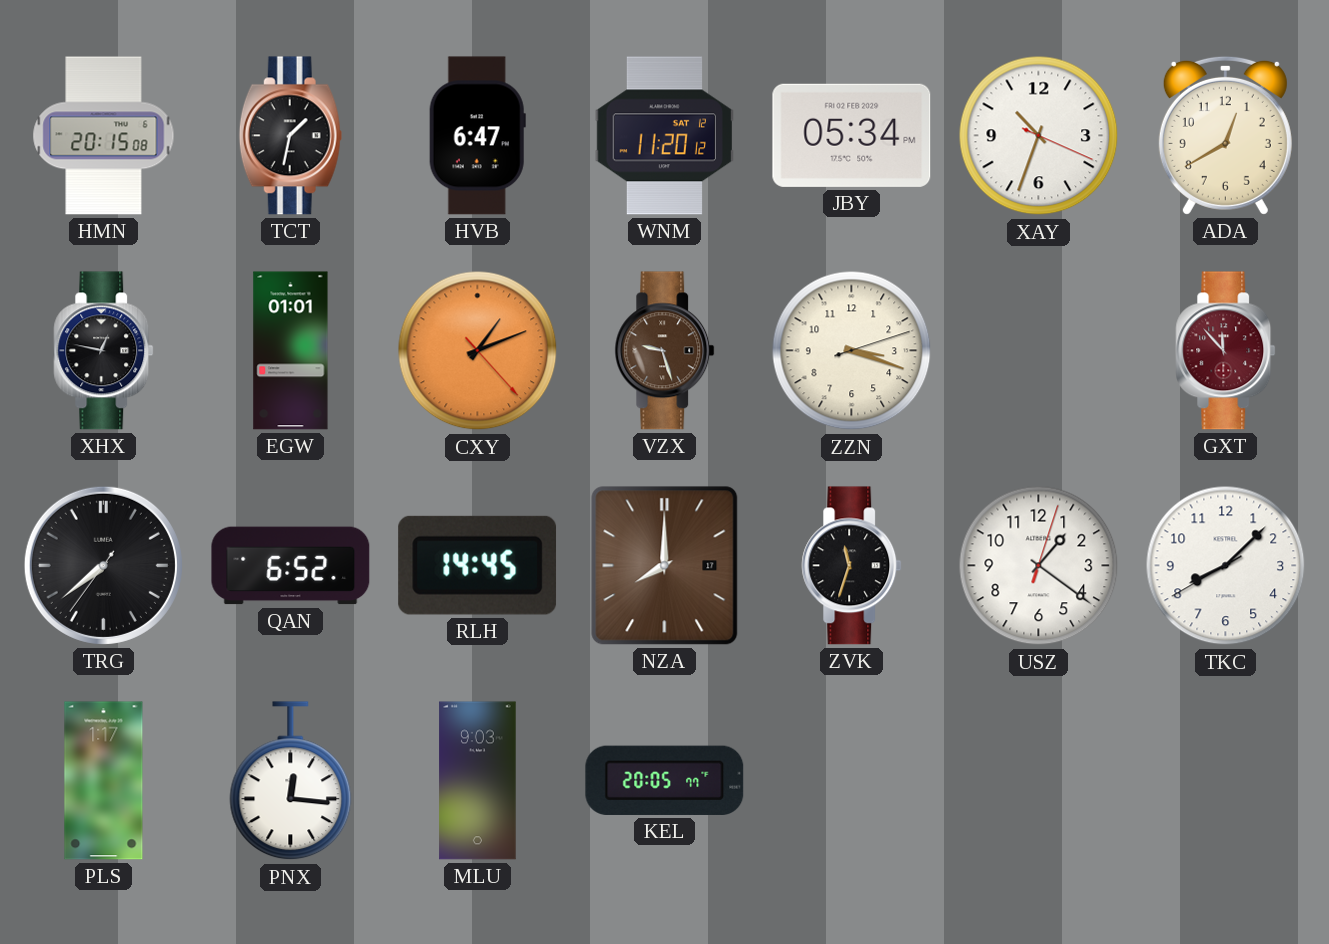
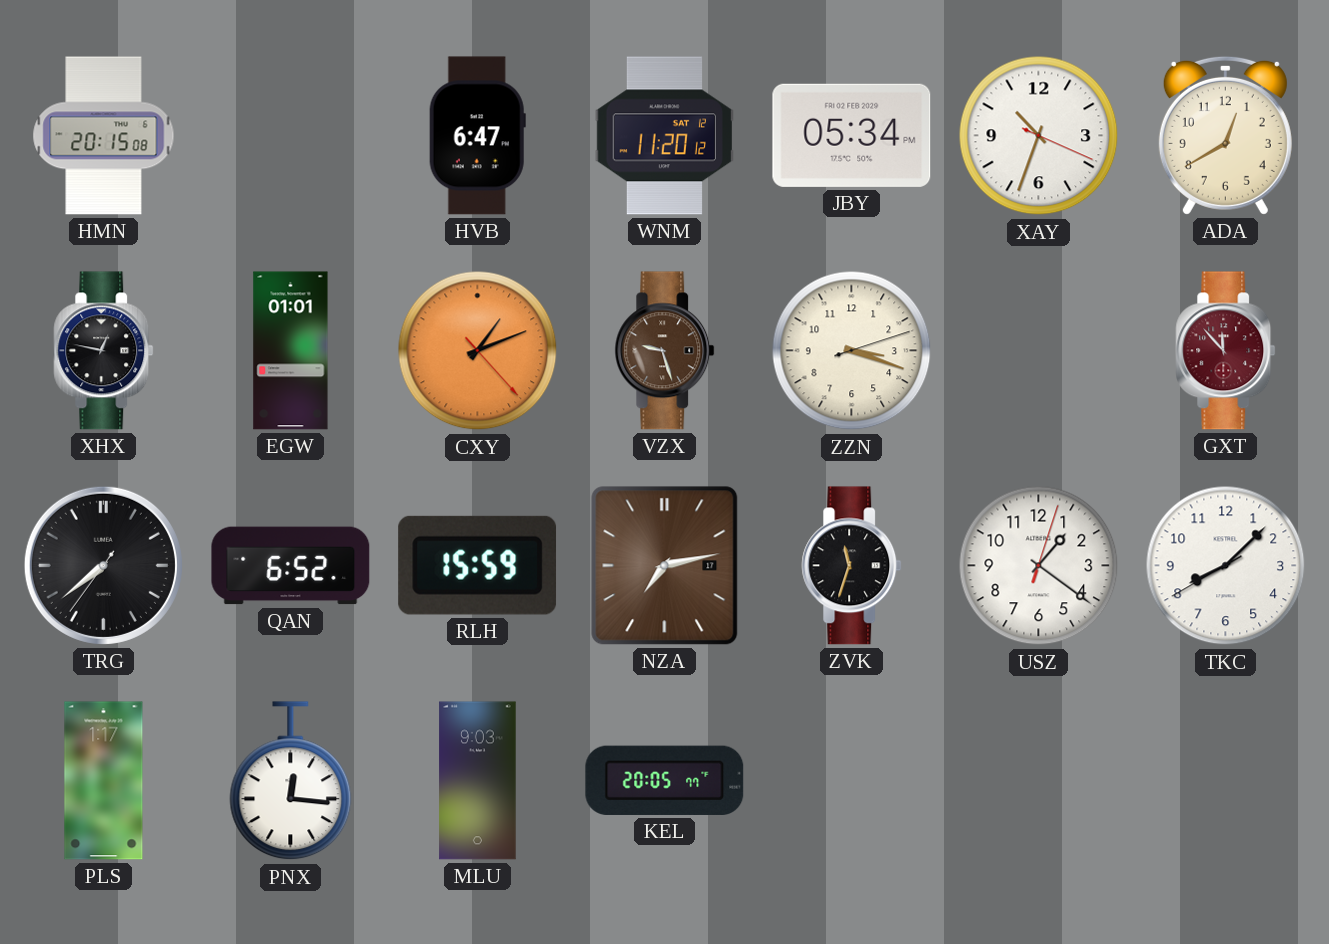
TCT: 1:32 -> none (290, 136)
RLH: 14:45 -> 15:59 (478, 565)
NZA: 8:00 -> 7:13 (665, 566)
